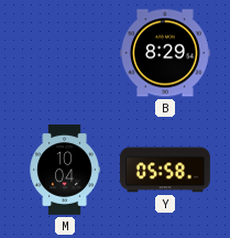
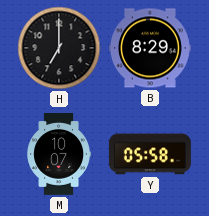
H: none -> 7:00 (59, 48)
M: 10:04 -> 10:07 (58, 155)
